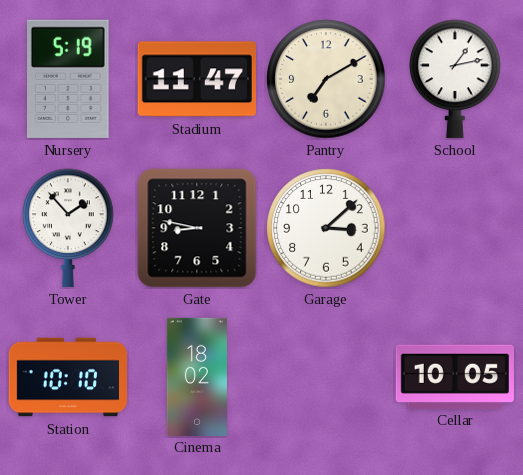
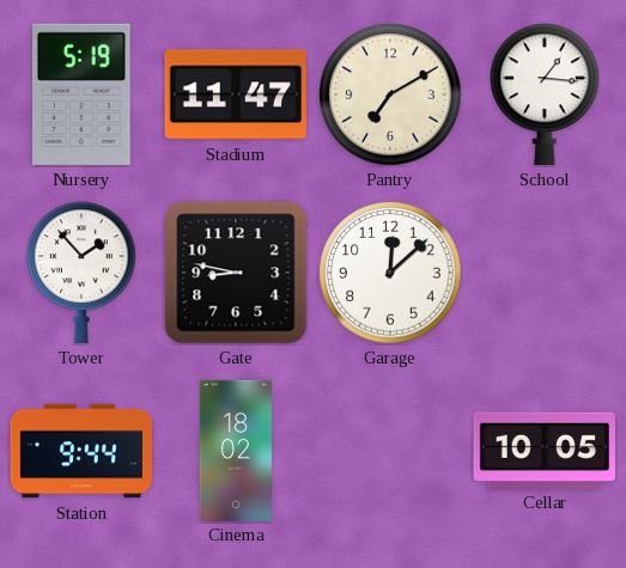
School: 1:13 -> 1:16 (545, 94)
Garage: 3:08 -> 12:08 (390, 273)
Station: 10:10 -> 9:44 (81, 451)
